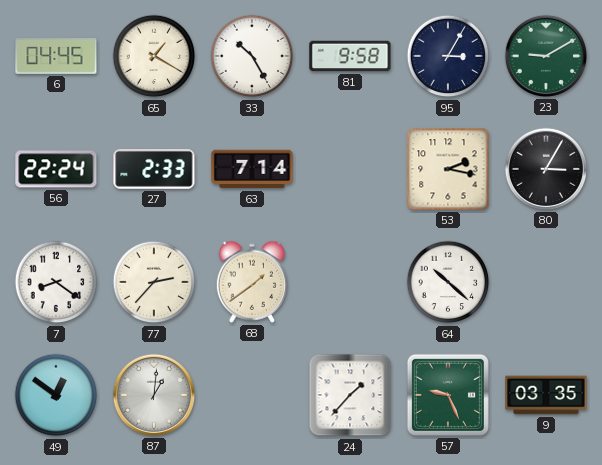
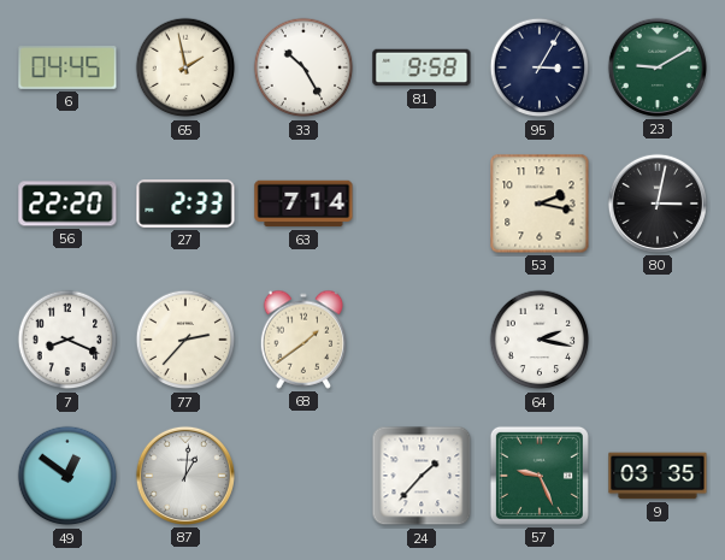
65: 1:20 -> 1:58 (185, 67)
56: 22:24 -> 22:20 (67, 204)
80: 3:05 -> 3:02 (658, 204)
7: 8:21 -> 8:19 (67, 340)
64: 10:22 -> 2:17 (540, 340)
